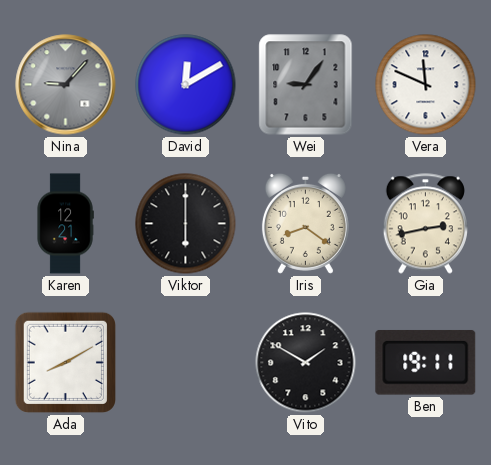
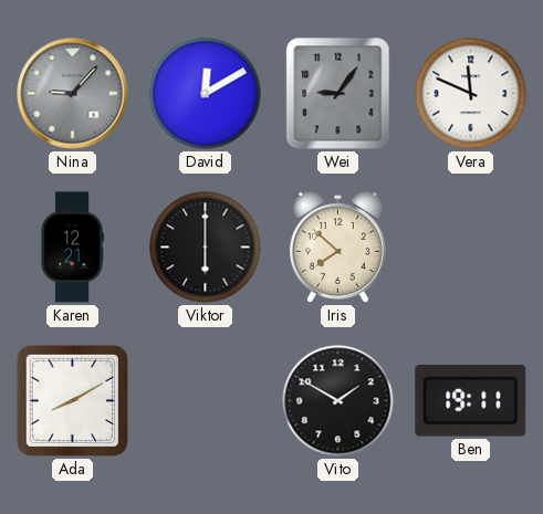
Iris: 8:21 -> 7:52 (337, 246)
Gia: 2:43 -> none (425, 224)
